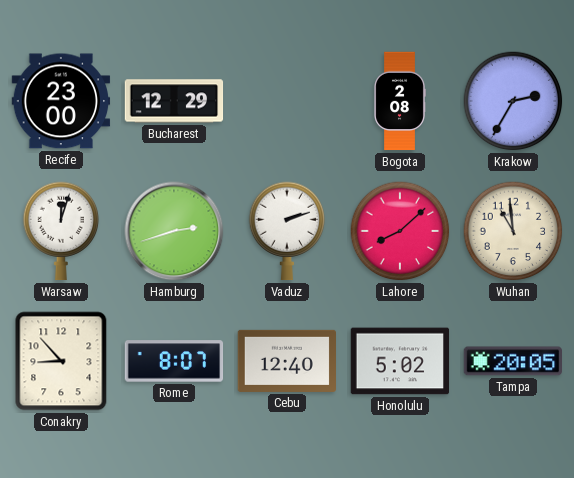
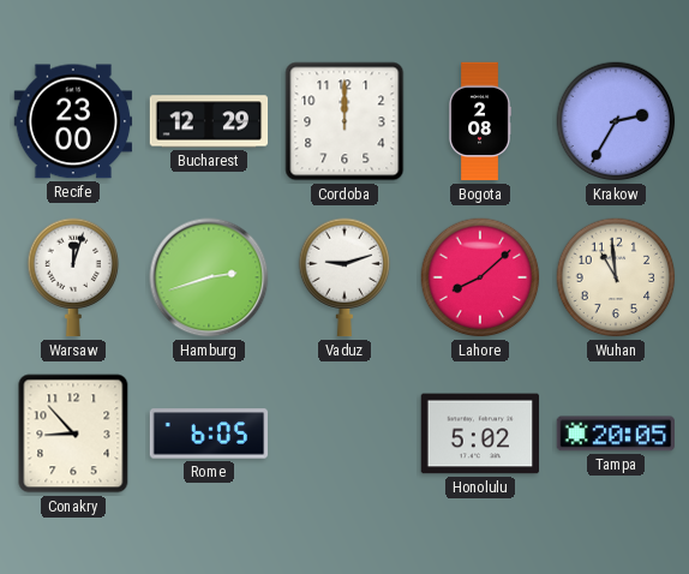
Cordoba: none -> 12:00 (344, 121)
Vaduz: 2:12 -> 9:12 (344, 277)
Rome: 8:07 -> 6:05 (209, 434)
Cebu: 12:40 -> none (286, 361)
